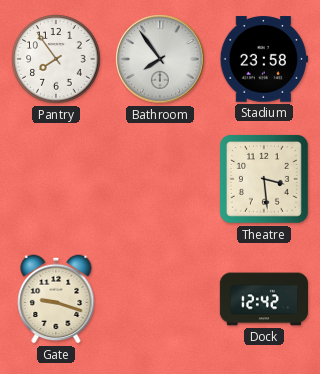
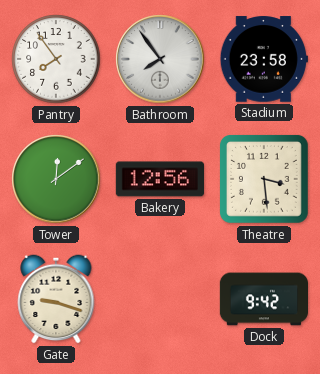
Tower: none -> 12:09 (56, 179)
Bakery: none -> 12:56 (159, 179)
Dock: 12:42 -> 9:42 (263, 299)
